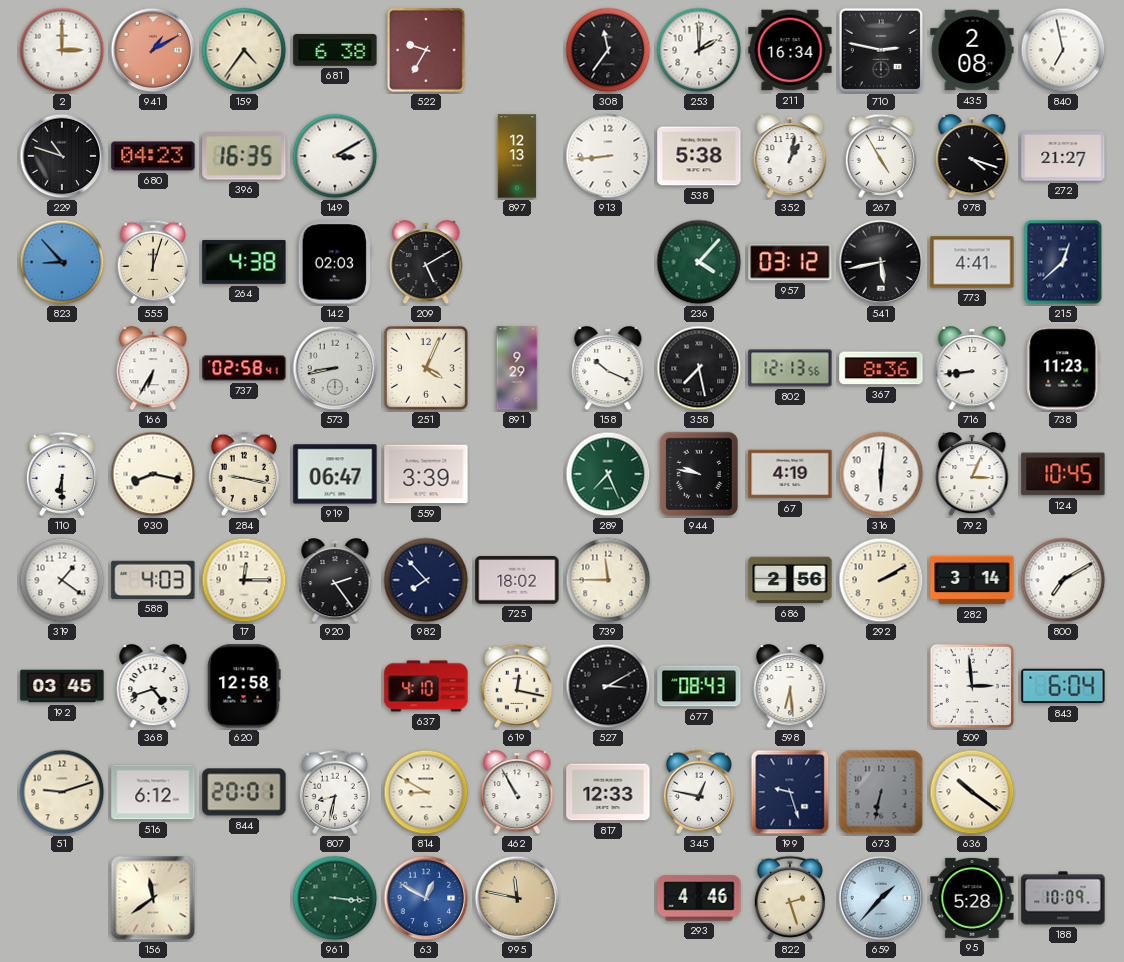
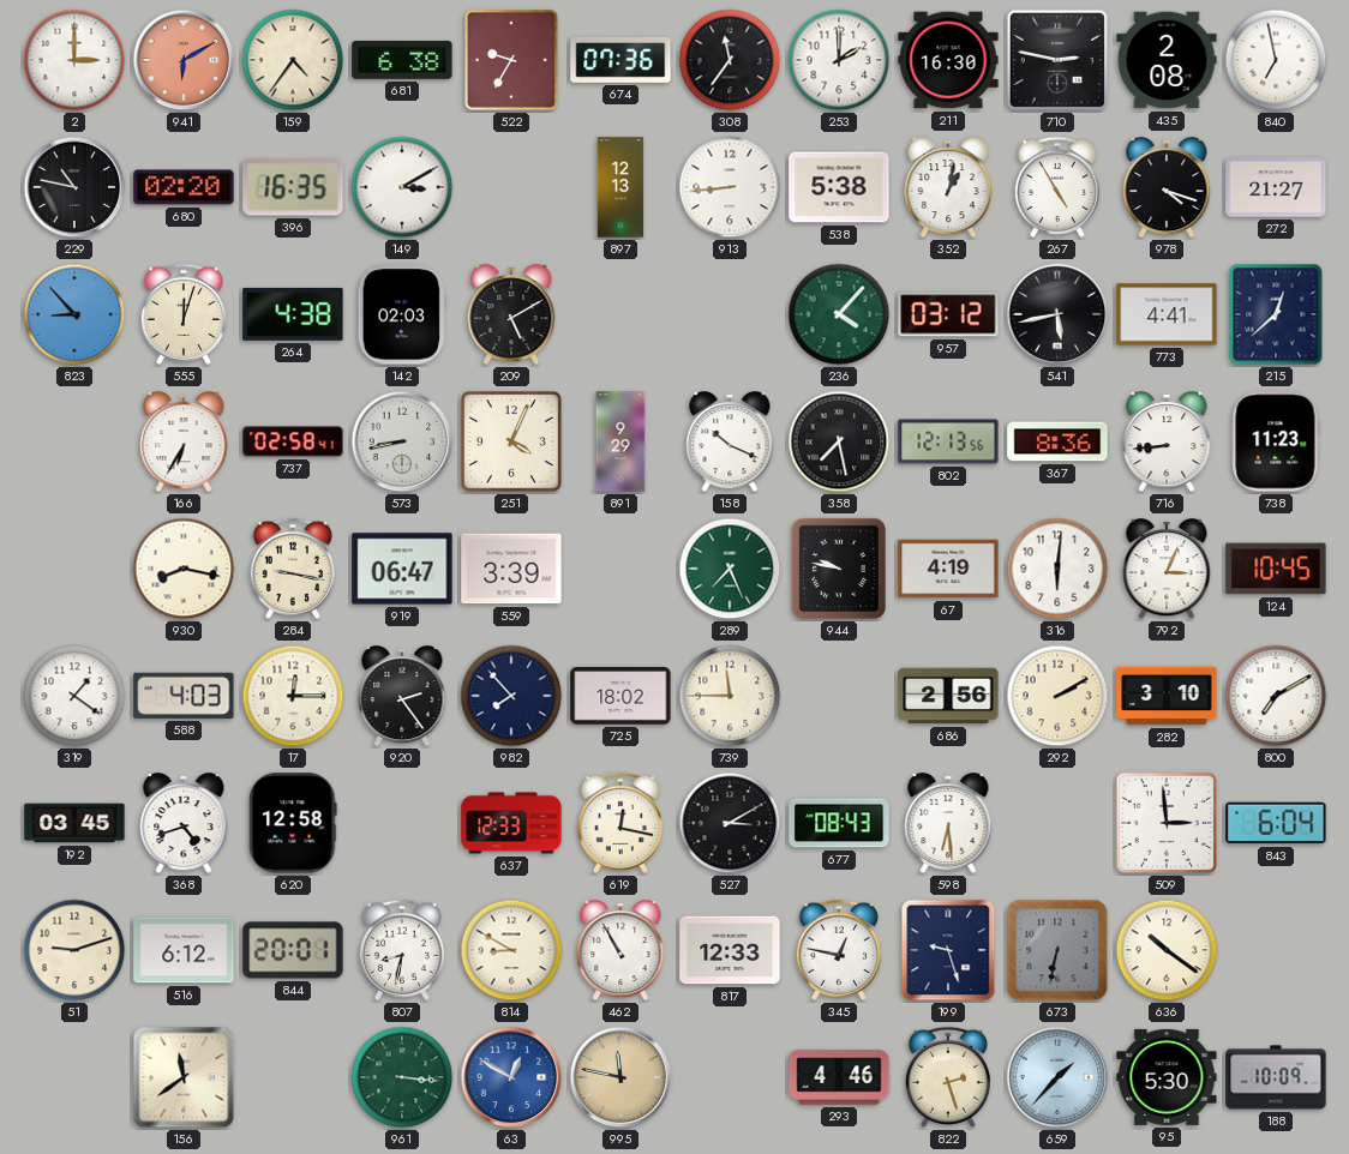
941: 1:10 -> 6:10 (184, 60)
674: none -> 07:36 (620, 60)
211: 16:34 -> 16:30 (948, 60)
229: 10:48 -> 10:47 (74, 187)
680: 04:23 -> 02:20 (184, 187)
110: 6:30 -> none (62, 474)
282: 3:14 -> 3:10 (1167, 696)
637: 4:10 -> 12:33 (511, 823)
95: 5:28 -> 5:30 (1167, 1077)
